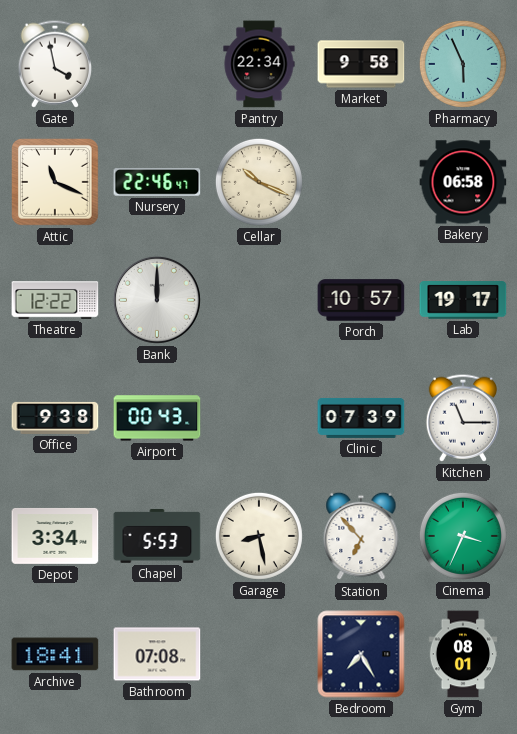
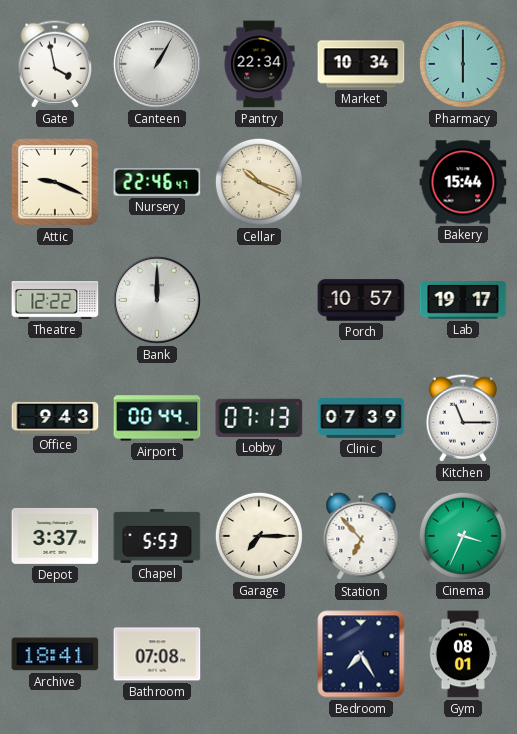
Canteen: none -> 1:05 (157, 64)
Market: 9:58 -> 10:34 (361, 64)
Pharmacy: 5:56 -> 6:00 (463, 64)
Attic: 11:19 -> 9:19 (56, 183)
Bakery: 06:58 -> 15:44 (463, 182)
Office: 9:38 -> 9:43 (55, 418)
Airport: 00:43 -> 00:44 (157, 418)
Lobby: none -> 07:13 (259, 418)
Depot: 3:34 -> 3:37 (55, 536)
Garage: 8:28 -> 7:15 (259, 536)
